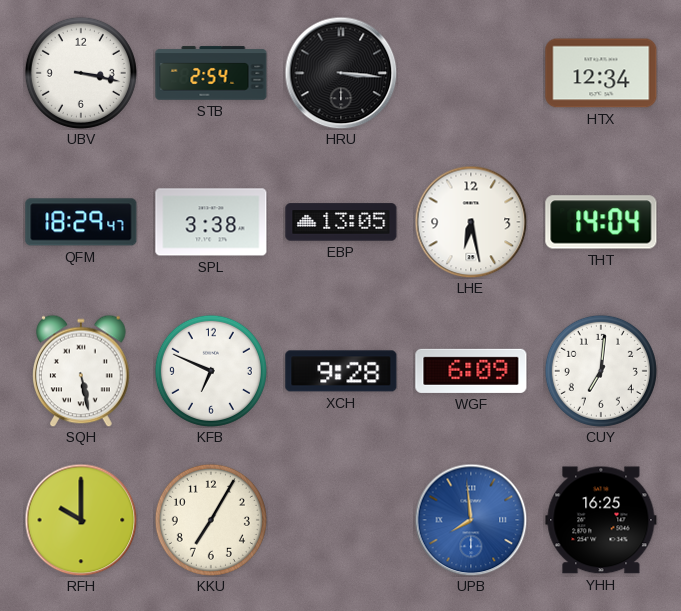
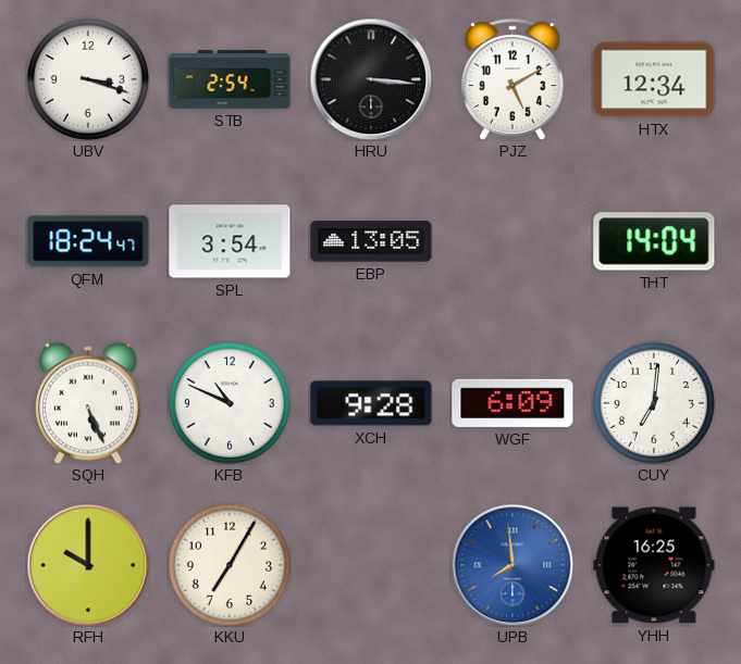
UBV: 3:17 -> 3:18 (88, 79)
PJZ: none -> 5:10 (514, 79)
QFM: 18:29 -> 18:24 (88, 241)
SPL: 3:38 -> 3:54 (230, 241)
LHE: 6:28 -> none (471, 222)
SQH: 5:28 -> 5:26 (89, 403)
KFB: 6:49 -> 10:49 (230, 403)
